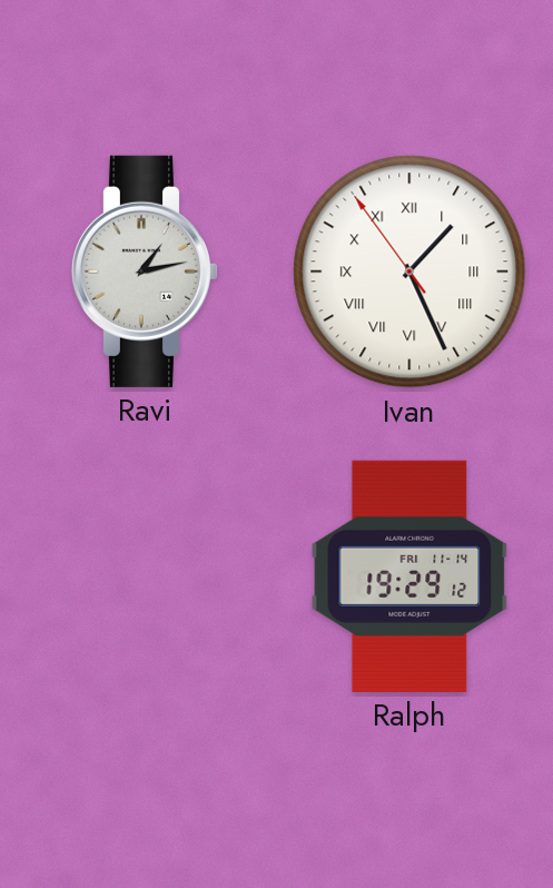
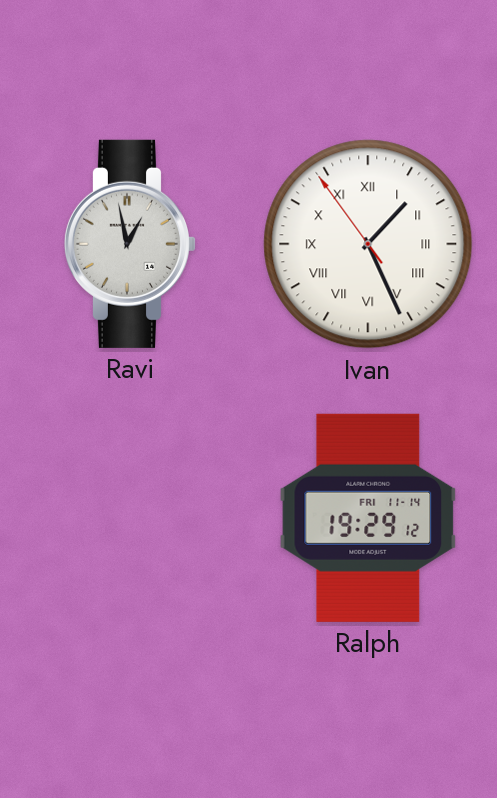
Ravi: 1:13 -> 12:58 (130, 244)
